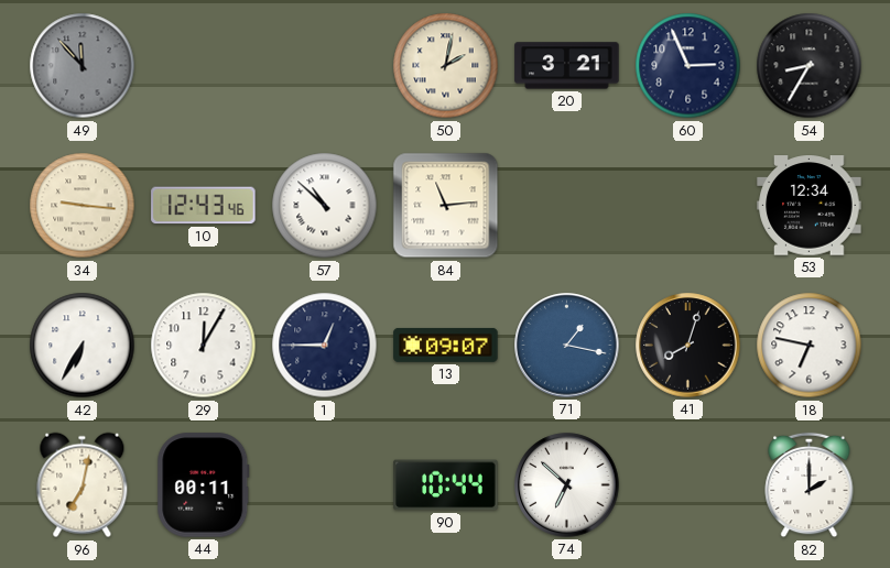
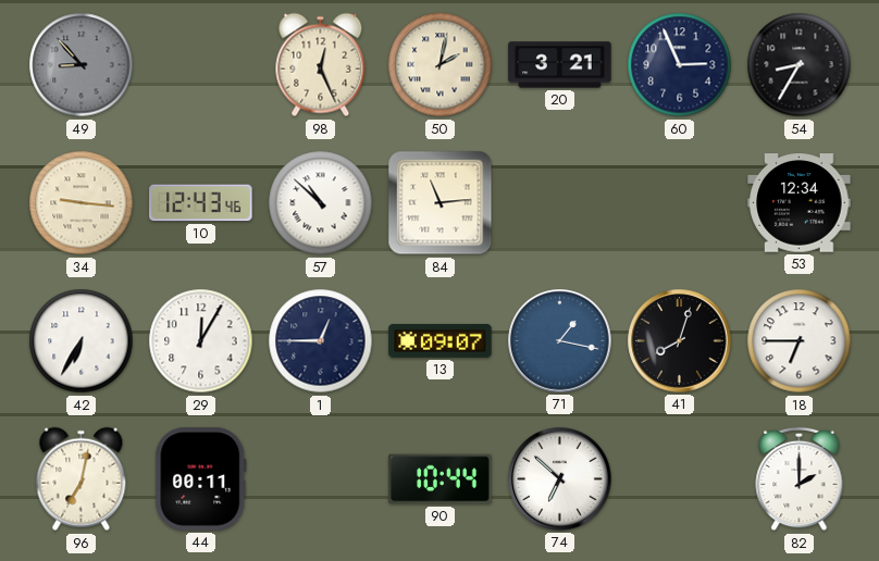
49: 11:53 -> 8:53 (82, 65)
98: none -> 12:26 (321, 65)
18: 6:47 -> 6:45 (800, 341)
